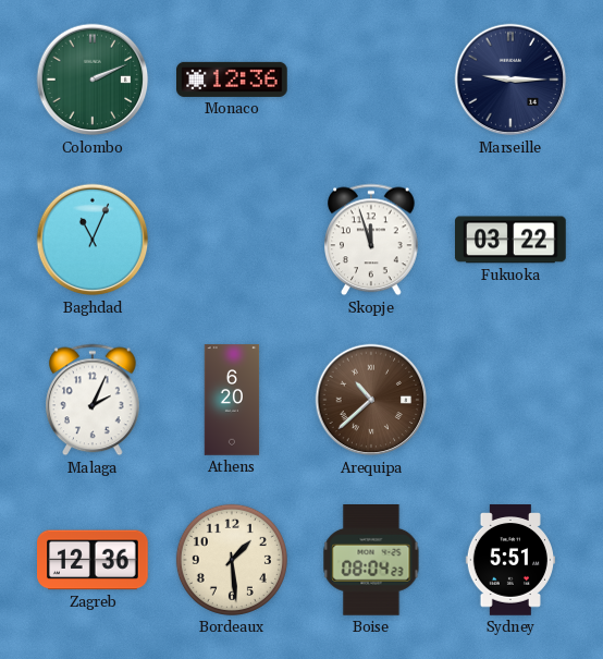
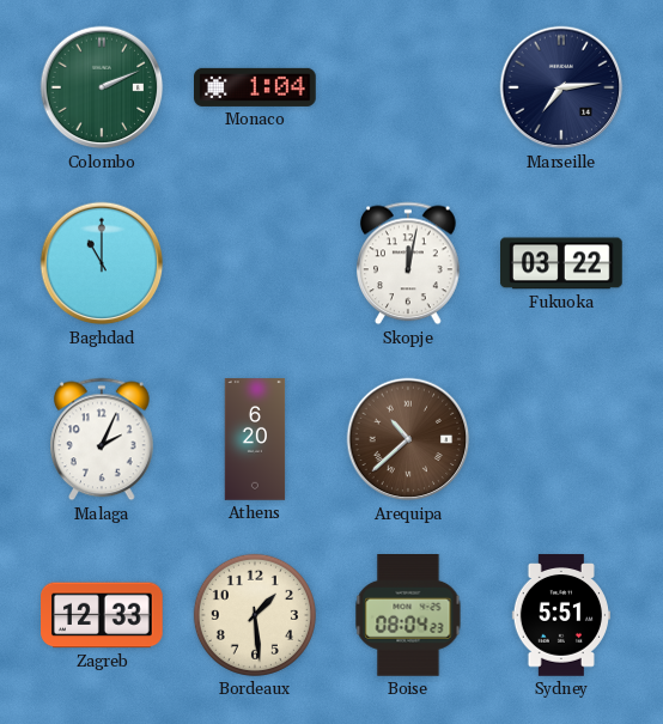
Monaco: 12:36 -> 1:04 (256, 87)
Marseille: 9:15 -> 7:14 (561, 87)
Baghdad: 11:04 -> 11:00 (102, 263)
Skopje: 11:57 -> 12:02 (409, 263)
Zagreb: 12:36 -> 12:33 (103, 615)
